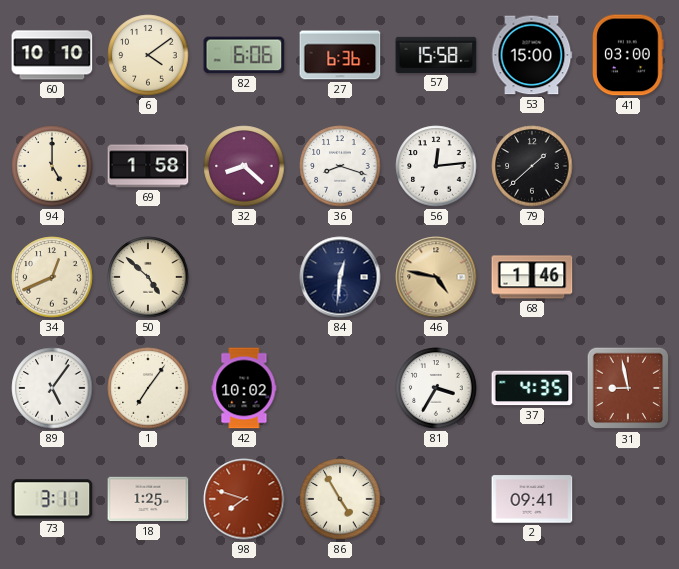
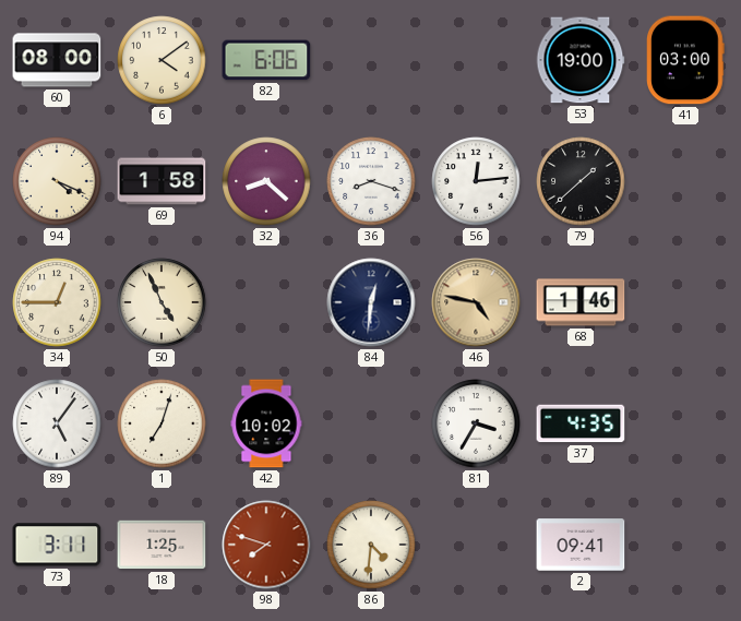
60: 10:10 -> 08:00 (57, 60)
27: 6:36 -> none (340, 55)
57: 15:58 -> none (436, 55)
53: 15:00 -> 19:00 (581, 60)
94: 5:00 -> 4:19 (57, 181)
34: 12:41 -> 12:45 (57, 302)
50: 4:52 -> 4:56 (162, 302)
1: 7:06 -> 7:03 (162, 423)
31: 8:58 -> none (628, 388)
86: 4:55 -> 4:31 (371, 545)
